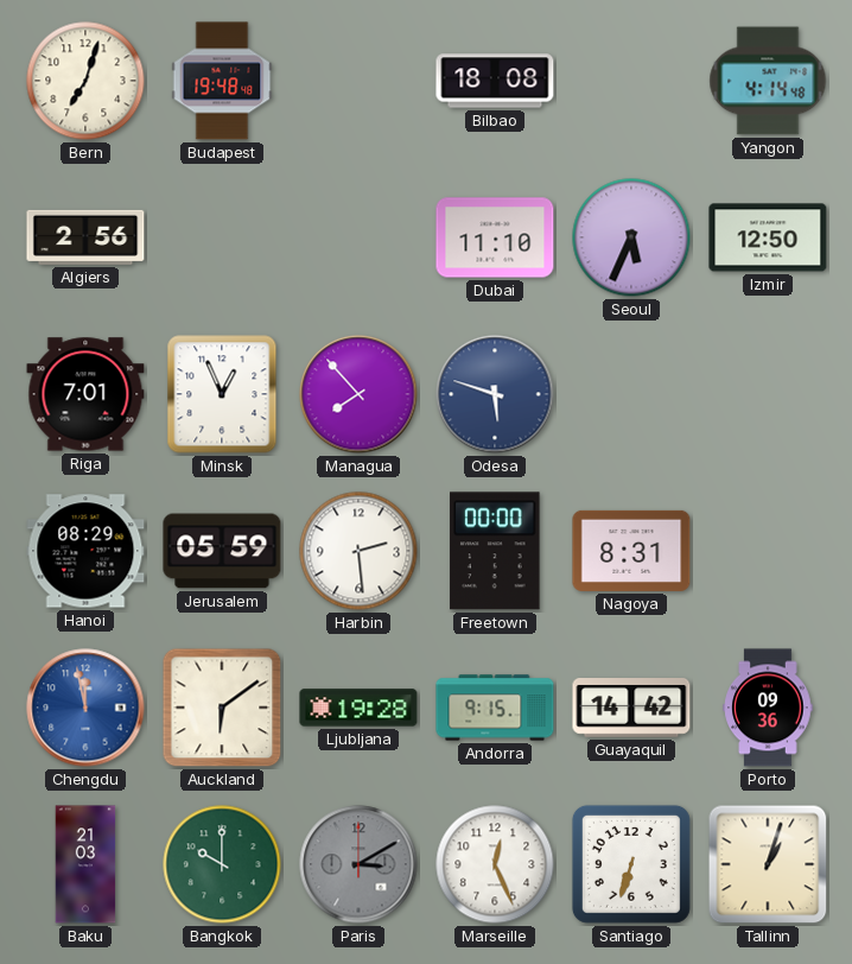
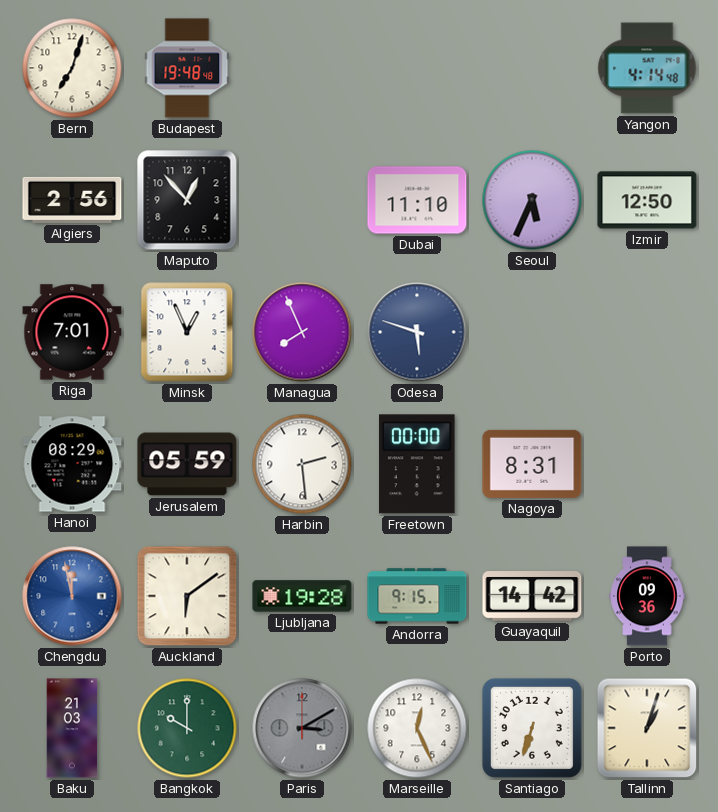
Bilbao: 18:08 -> none (495, 81)
Maputo: none -> 12:53 (187, 200)
Managua: 7:53 -> 7:56 (302, 332)
